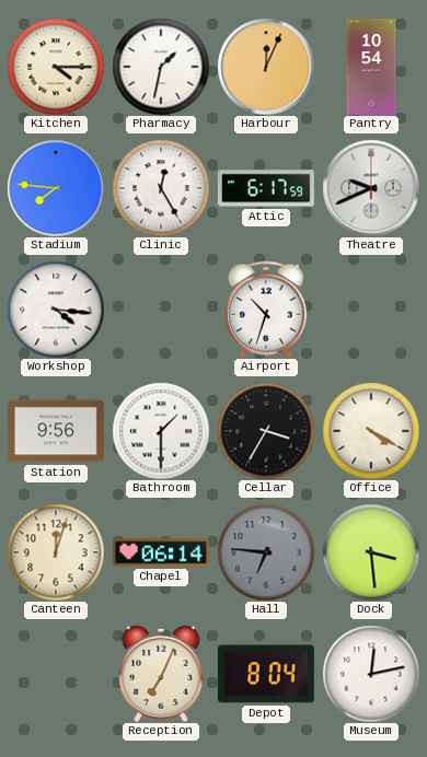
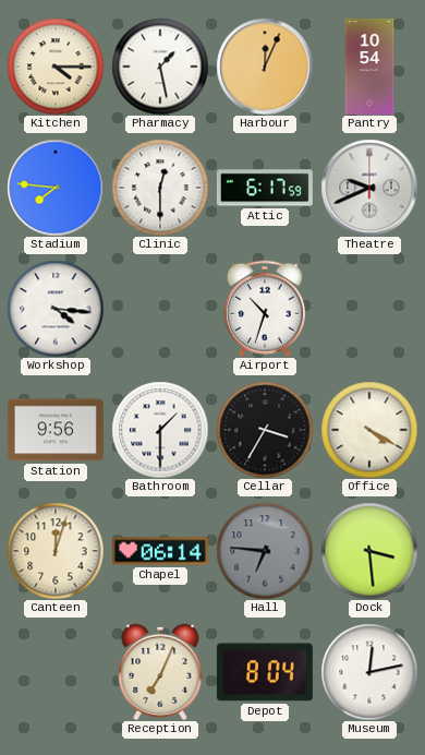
Pharmacy: 1:32 -> 1:28 (160, 67)
Clinic: 12:25 -> 12:30 (160, 188)
